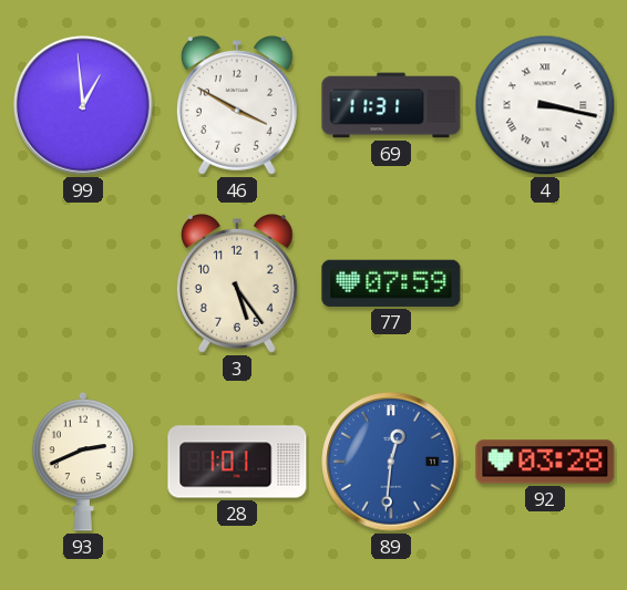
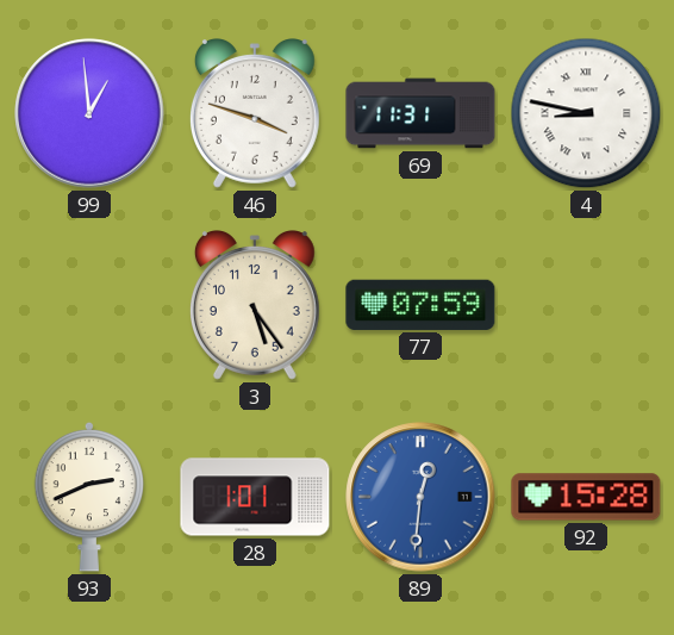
46: 3:50 -> 3:48 (255, 114)
4: 3:17 -> 8:47 (586, 113)
92: 03:28 -> 15:28 (586, 497)
